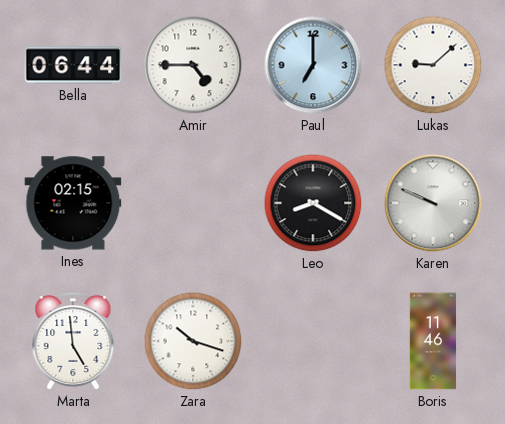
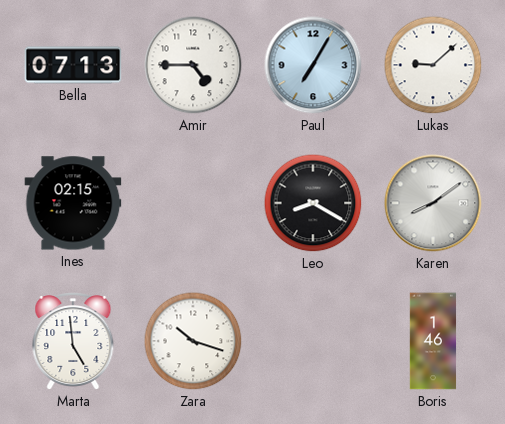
Bella: 06:44 -> 07:13 (73, 65)
Paul: 7:00 -> 7:05 (313, 65)
Karen: 9:49 -> 8:09 (433, 203)
Boris: 11:46 -> 1:46 (433, 341)
